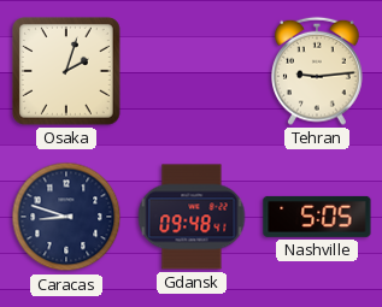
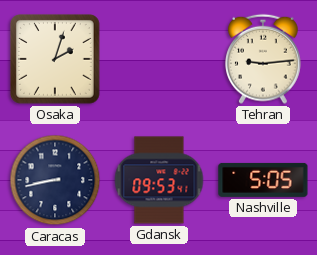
Caracas: 8:48 -> 8:43 (55, 180)
Gdansk: 09:48 -> 09:53 (159, 180)
